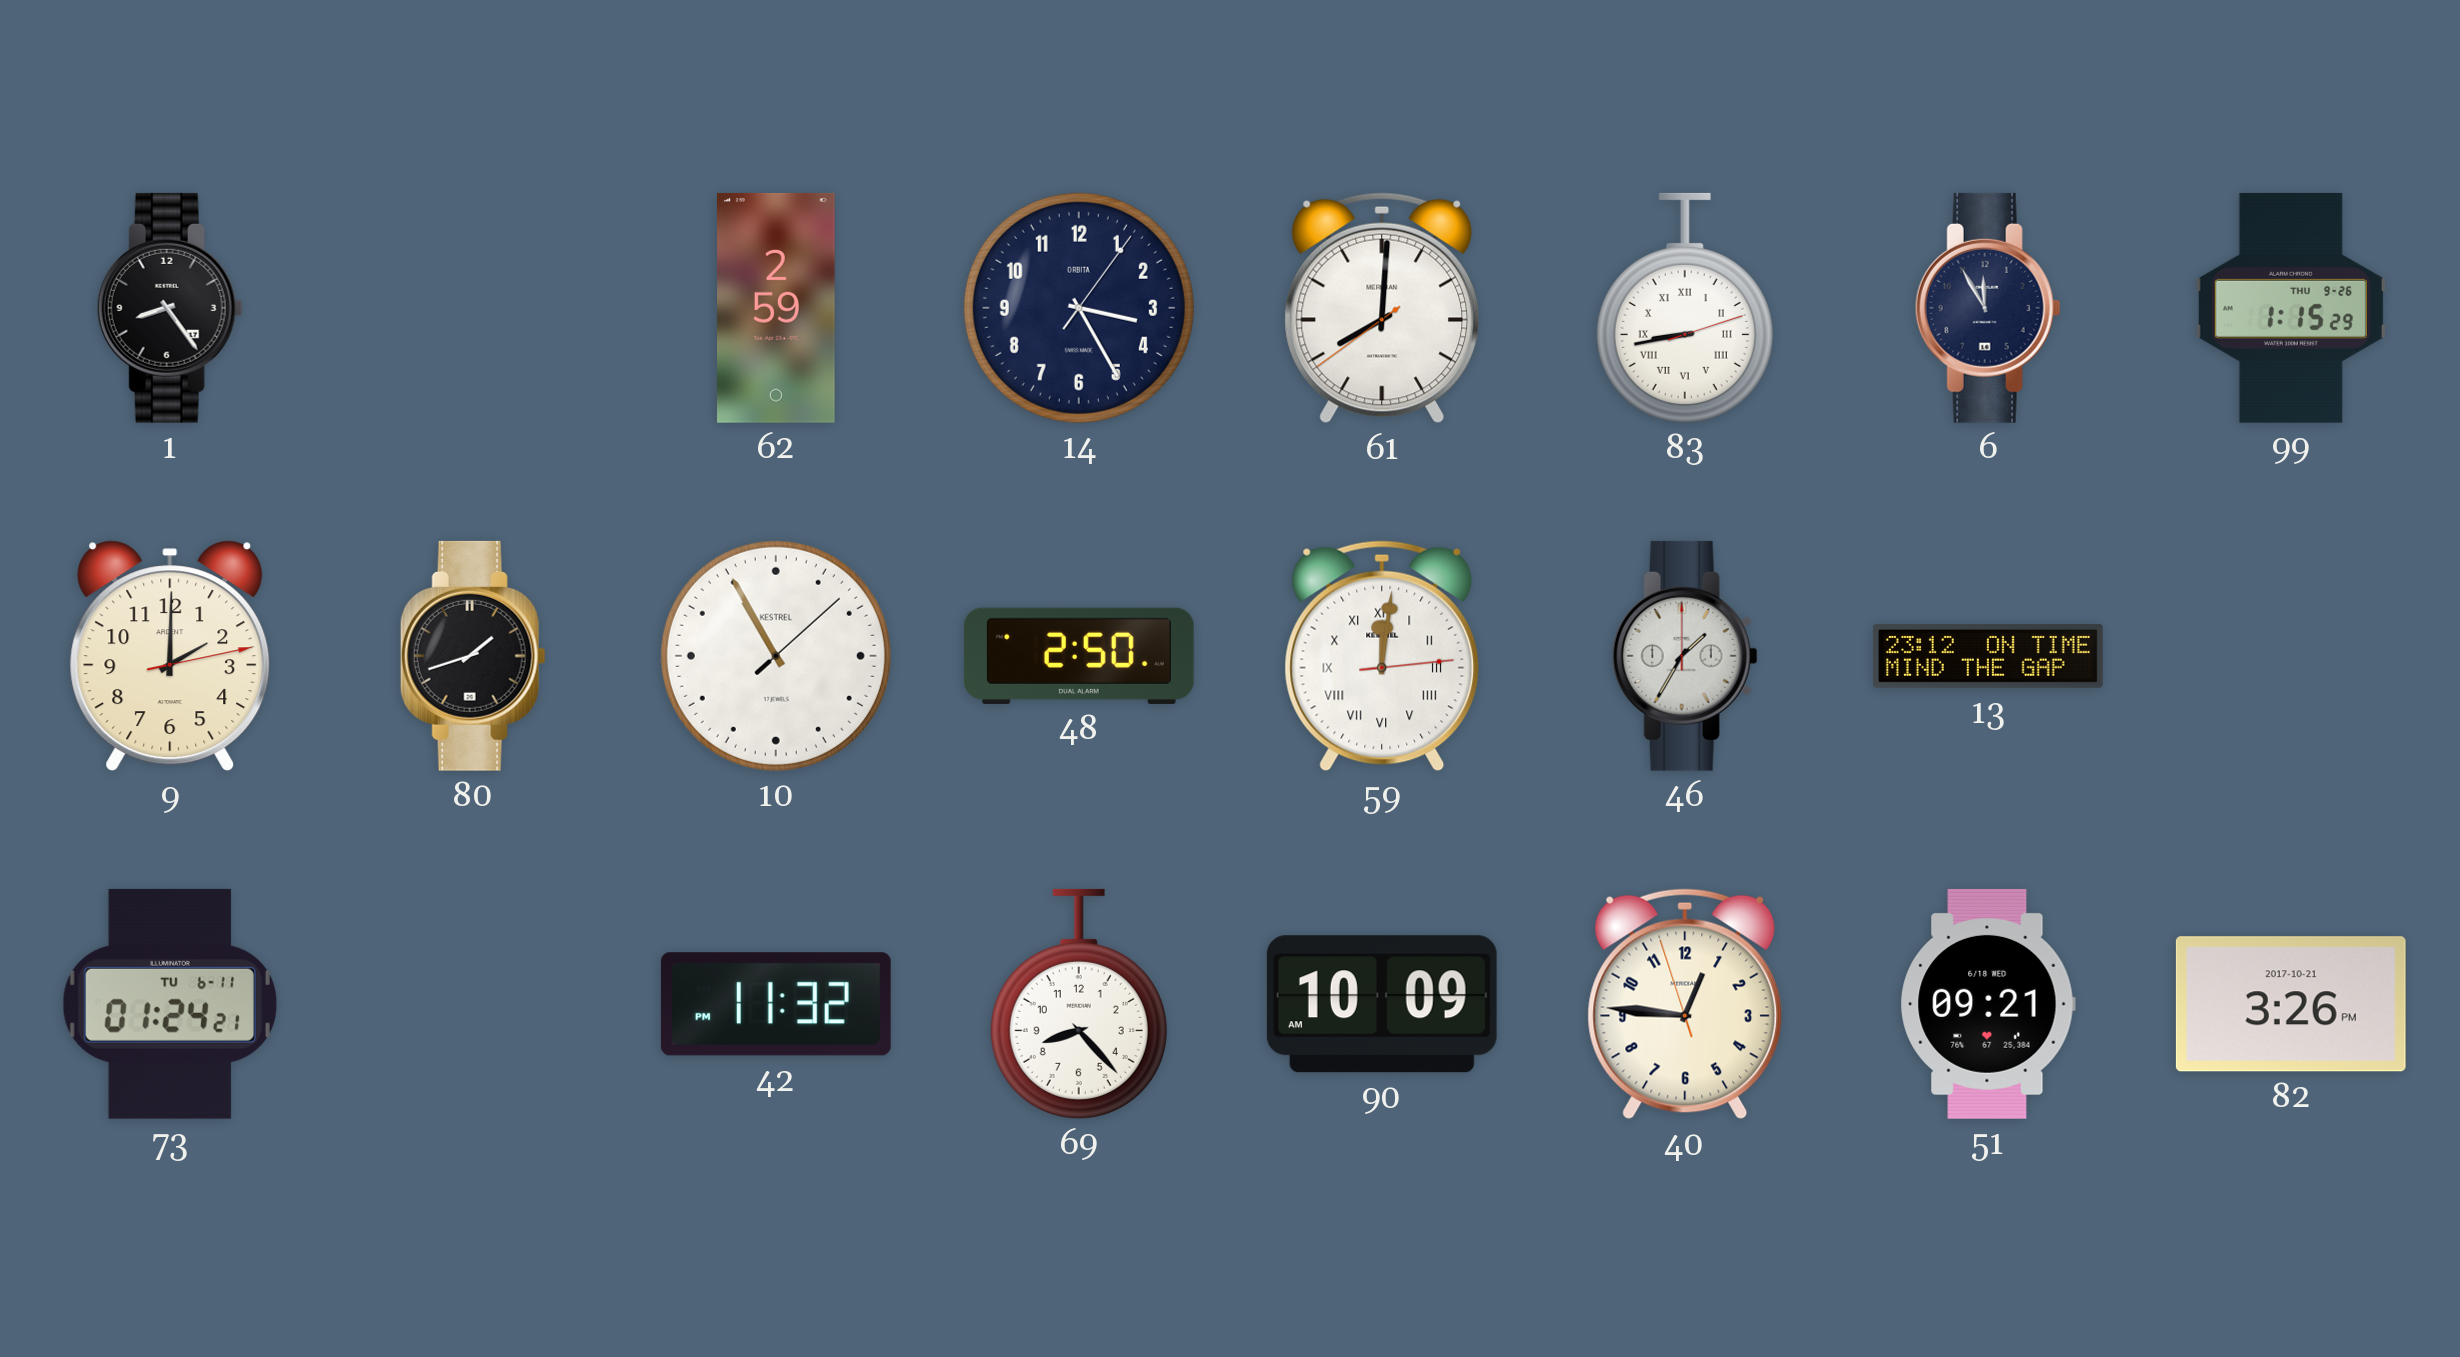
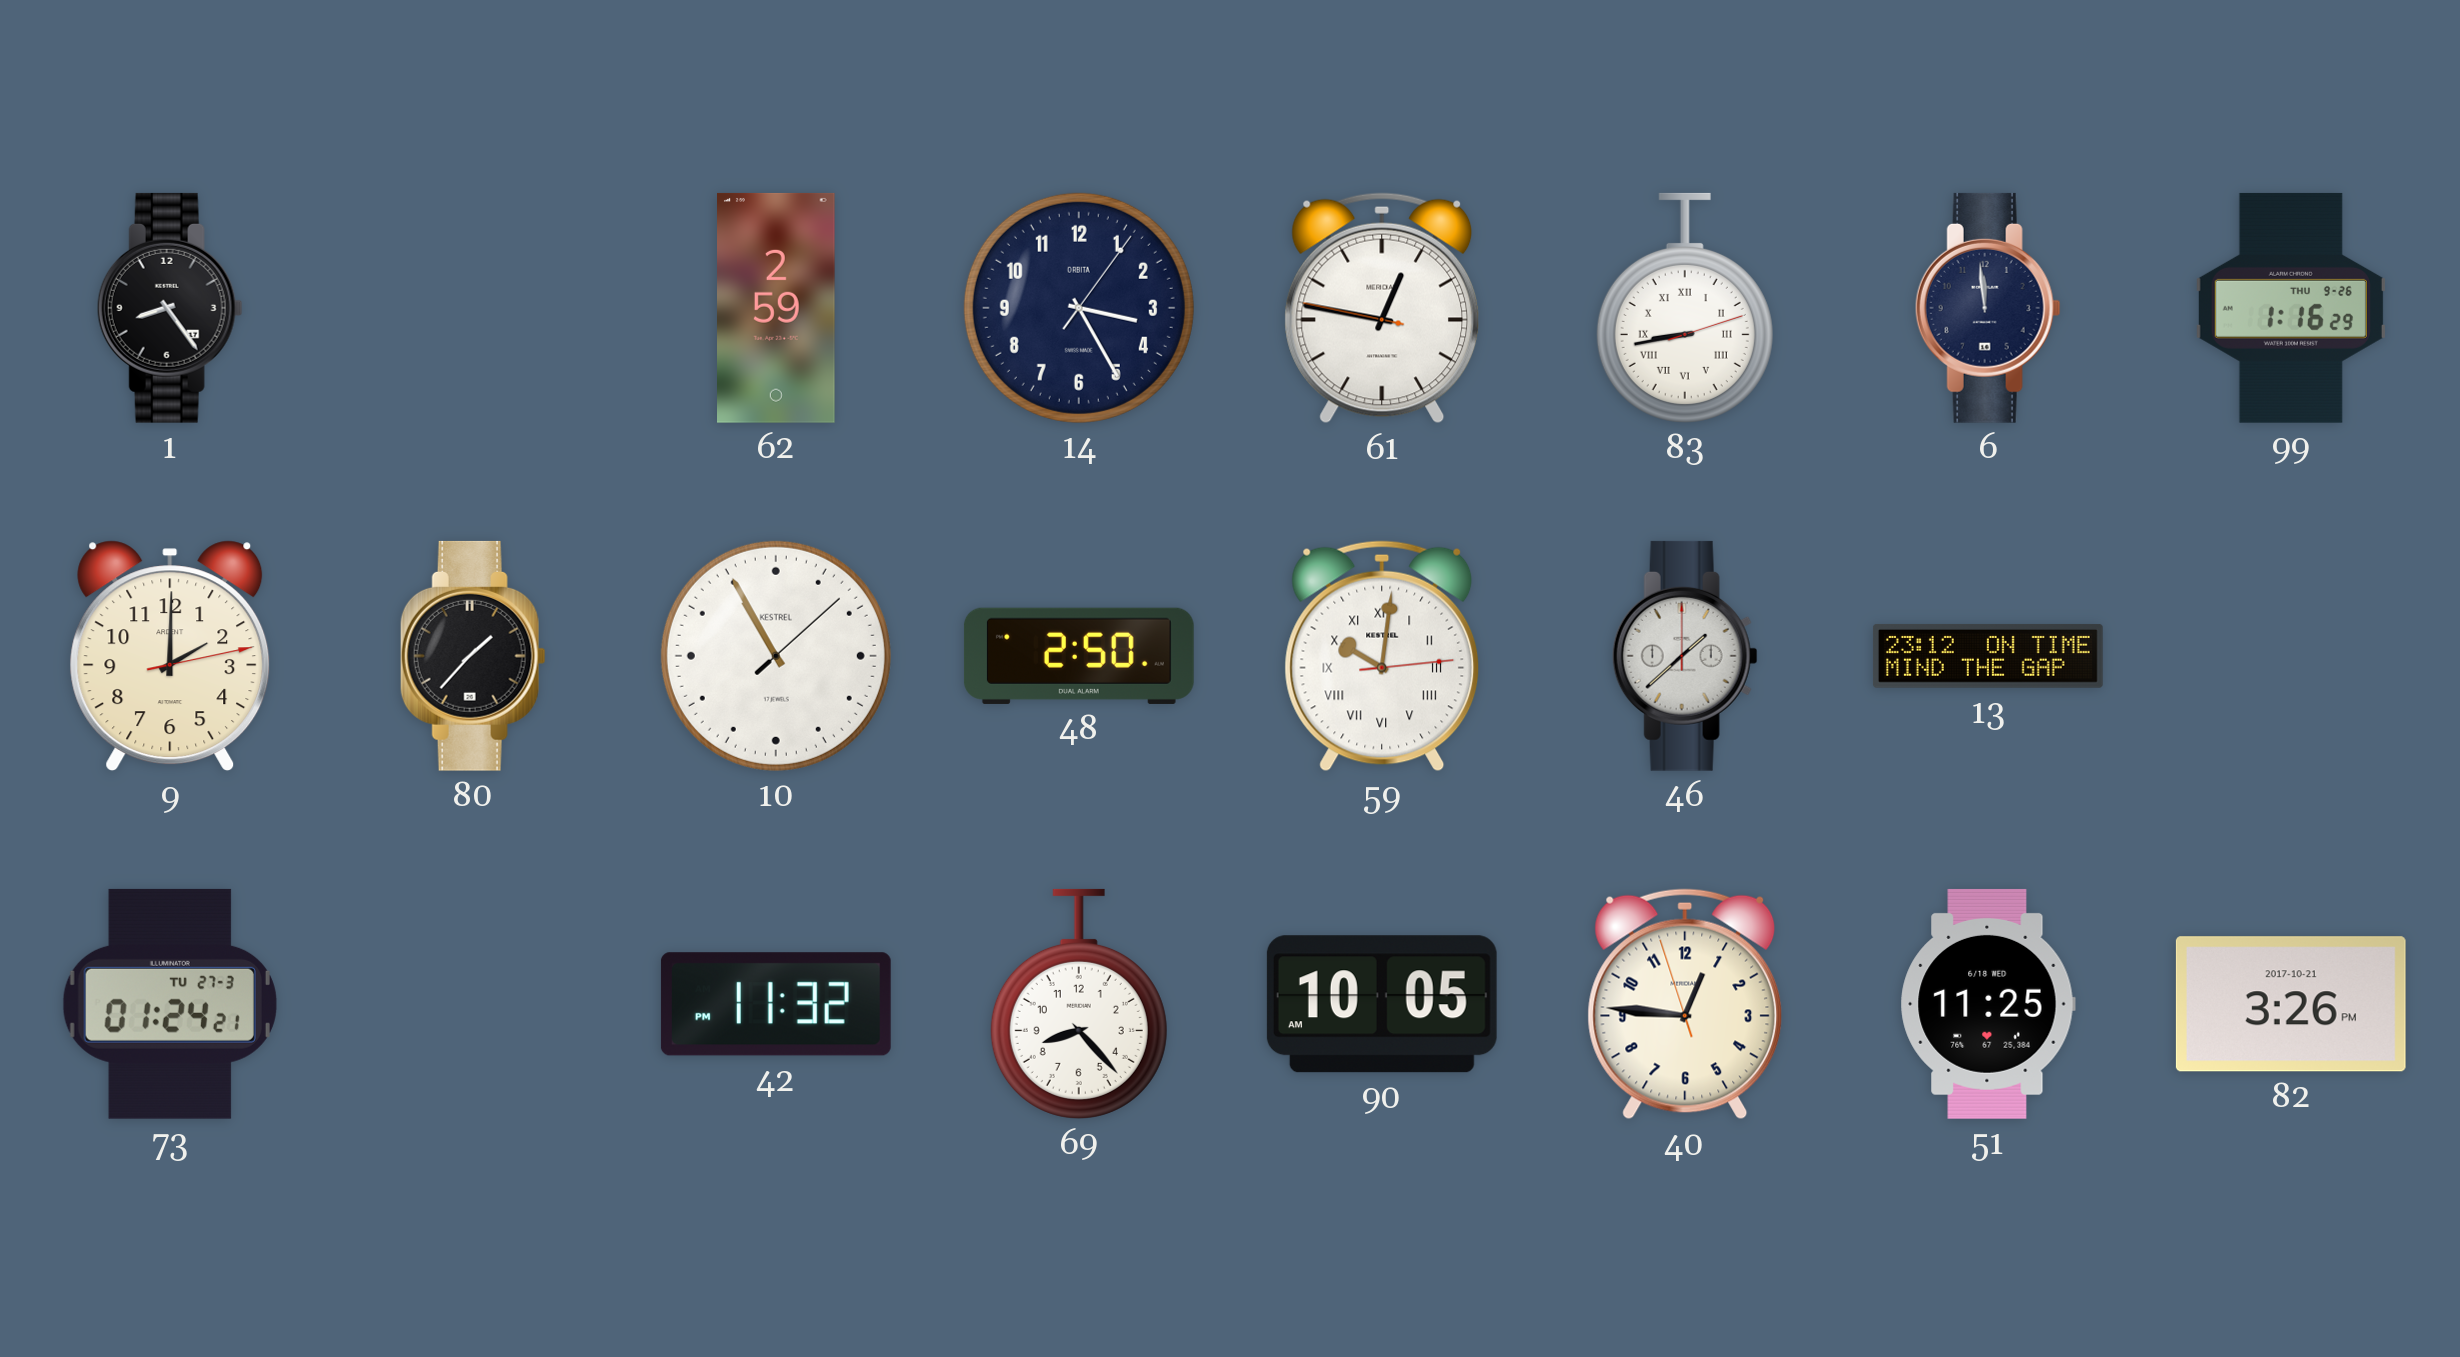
61: 8:00 -> 12:46 (1382, 308)
6: 11:55 -> 11:59 (1988, 308)
99: 1:15 -> 1:16 (2291, 308)
80: 1:42 -> 1:37 (473, 656)
59: 12:01 -> 10:01 (1382, 656)
46: 1:35 -> 1:38 (1685, 656)
73 date: TU 6-11 -> TU 27-3 (170, 1004)
90: 10:09 -> 10:05 (1382, 1004)
51: 09:21 -> 11:25 (1988, 1004)
